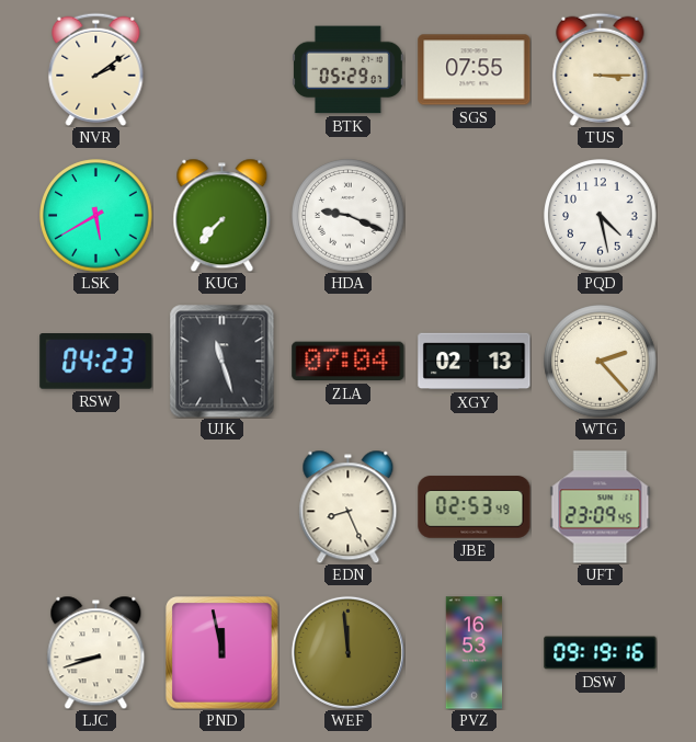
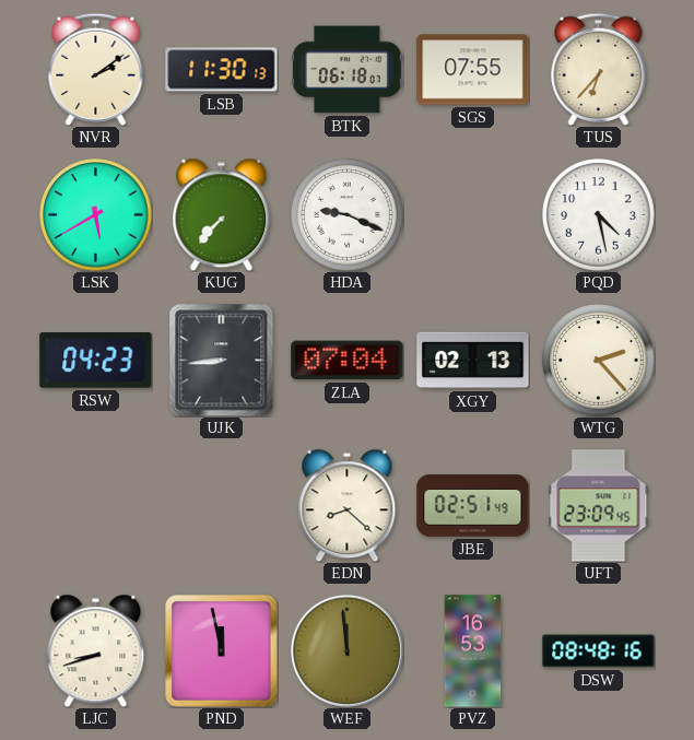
LSB: none -> 11:30 (222, 70)
BTK: 05:29 -> 06:18 (346, 70)
TUS: 3:15 -> 6:37 (599, 69)
UJK: 11:27 -> 8:44 (222, 361)
EDN: 8:26 -> 8:22 (348, 505)
JBE: 02:53 -> 02:51 (473, 506)
DSW: 09:19 -> 08:48 (599, 651)
